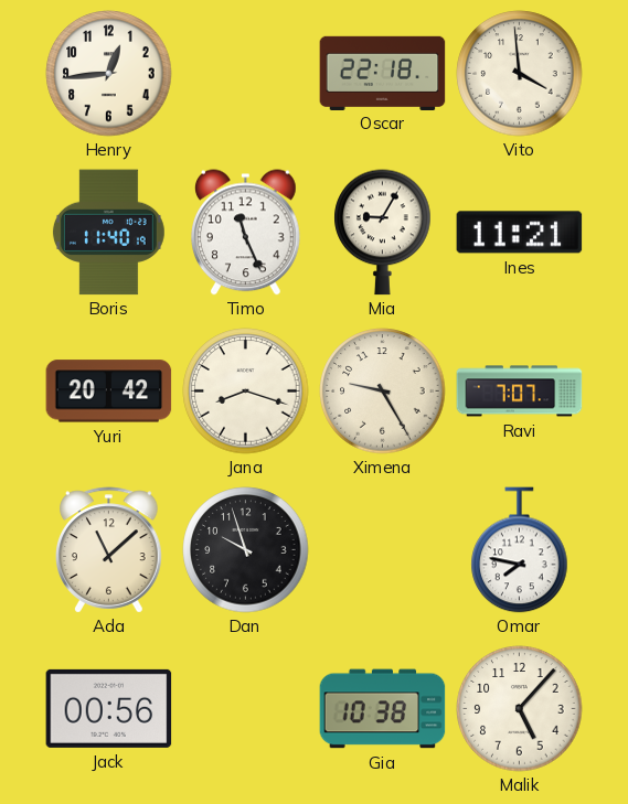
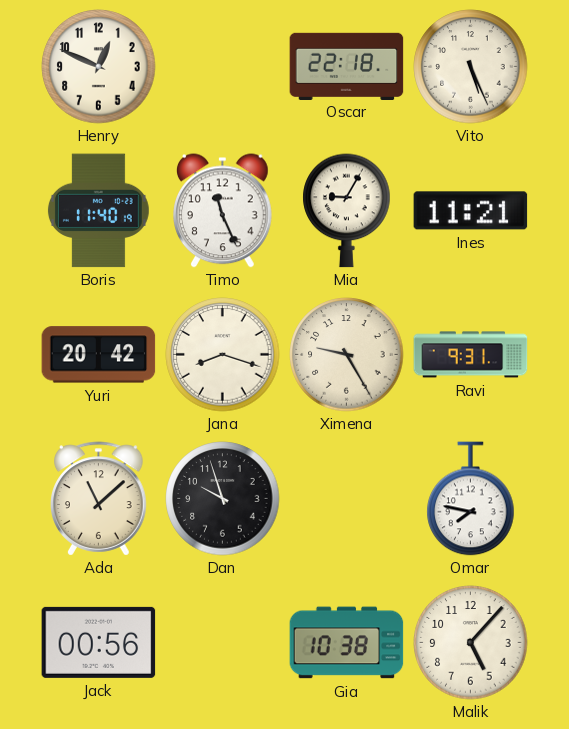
Henry: 12:44 -> 12:49 (99, 67)
Vito: 3:59 -> 5:26 (471, 67)
Ravi: 7:07 -> 9:31 (471, 355)
